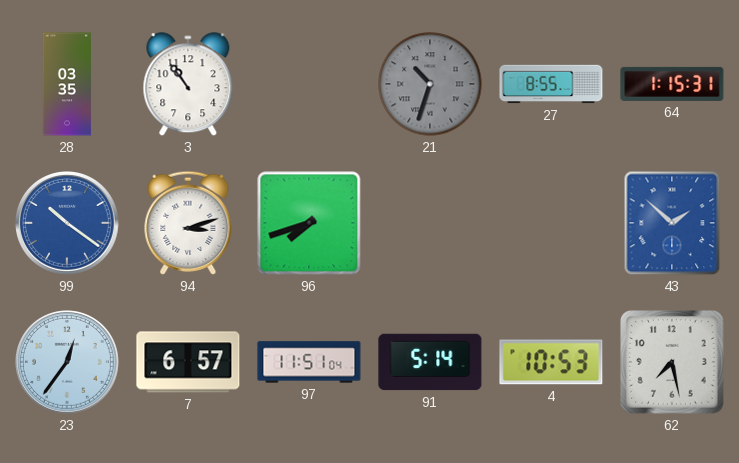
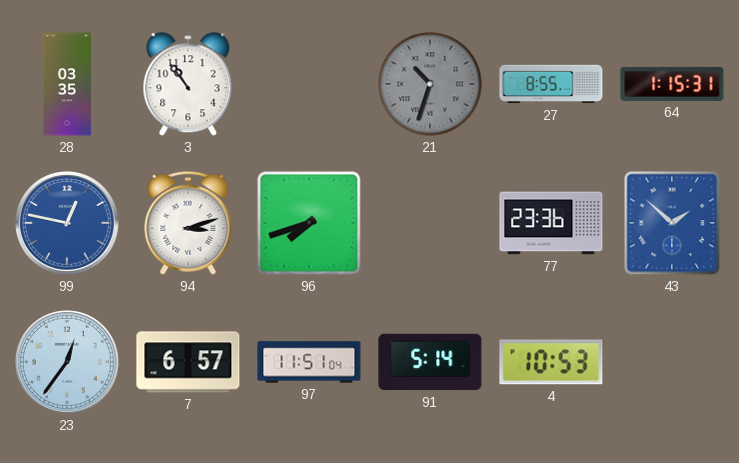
99: 10:21 -> 12:47 (68, 224)
77: none -> 23:36 (551, 223)
62: 7:28 -> none (672, 362)
